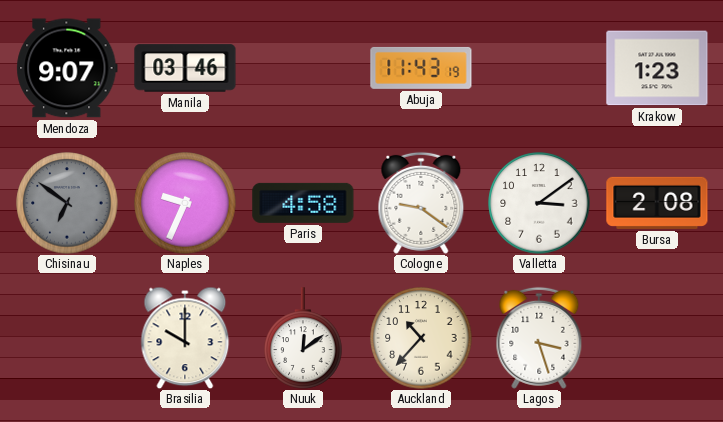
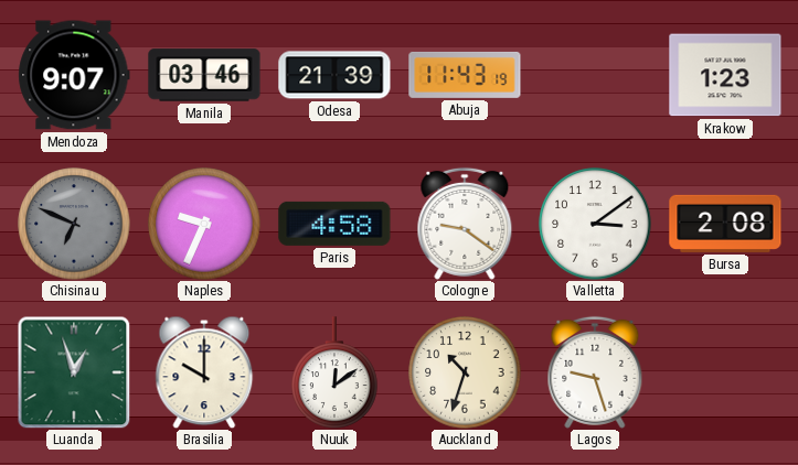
Odesa: none -> 21:39 (334, 75)
Chisinau: 6:51 -> 6:49 (74, 224)
Luanda: none -> 12:57 (74, 372)
Auckland: 10:37 -> 10:33 (465, 372)
Lagos: 3:27 -> 9:27 (595, 372)
